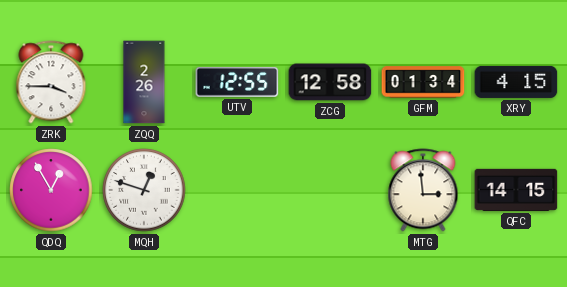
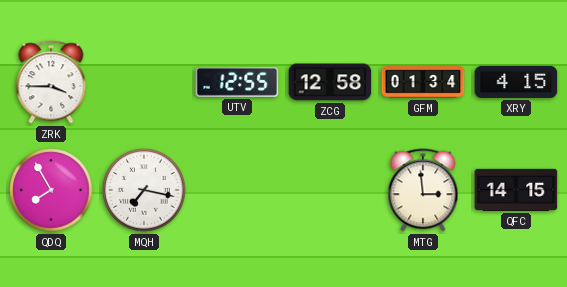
ZQQ: 2:26 -> none (144, 82)
QDQ: 12:55 -> 7:55 (51, 190)
MQH: 12:48 -> 7:17 (144, 190)
